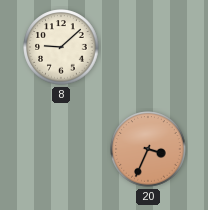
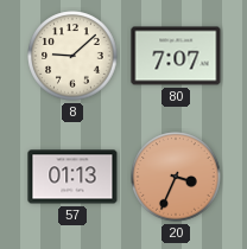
80: none -> 7:07 (176, 56)
57: none -> 01:13 (72, 177)
